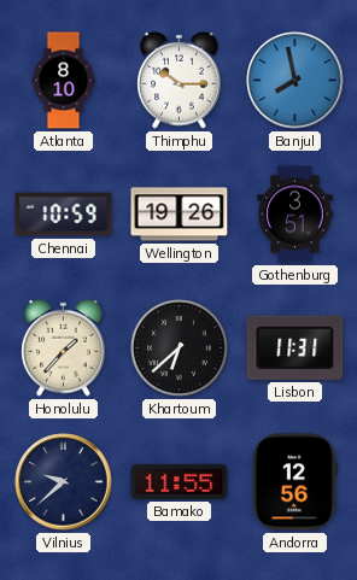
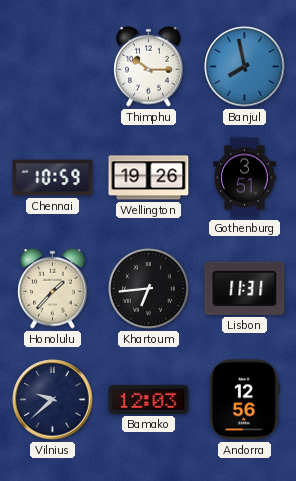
Atlanta: 8:10 -> none (64, 81)
Khartoum: 6:38 -> 6:44 (149, 289)
Bamako: 11:55 -> 12:03 (149, 399)
